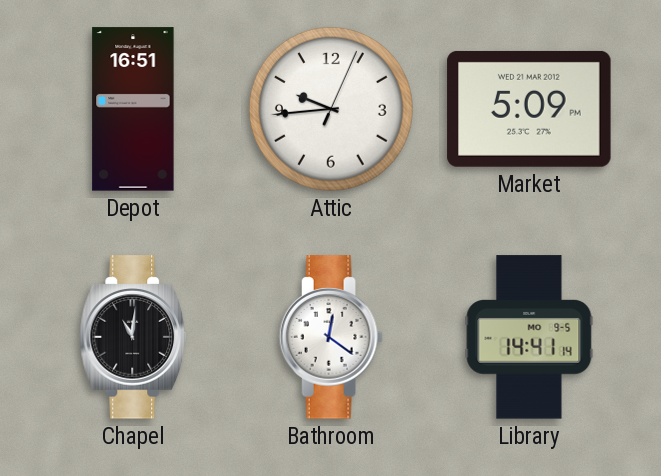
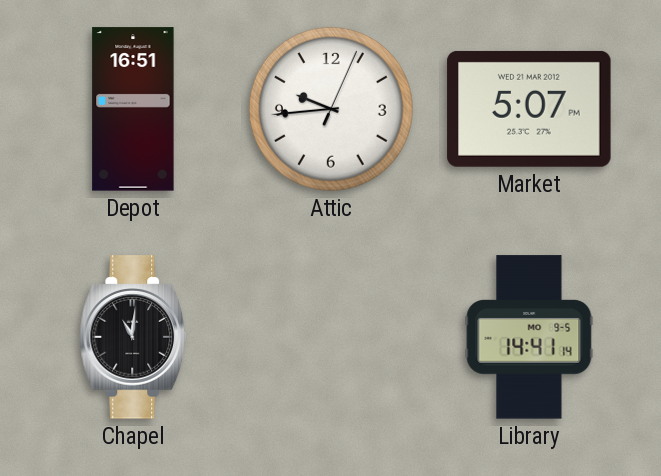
Market: 5:09 -> 5:07 (529, 109)
Bathroom: 12:21 -> none (331, 337)
